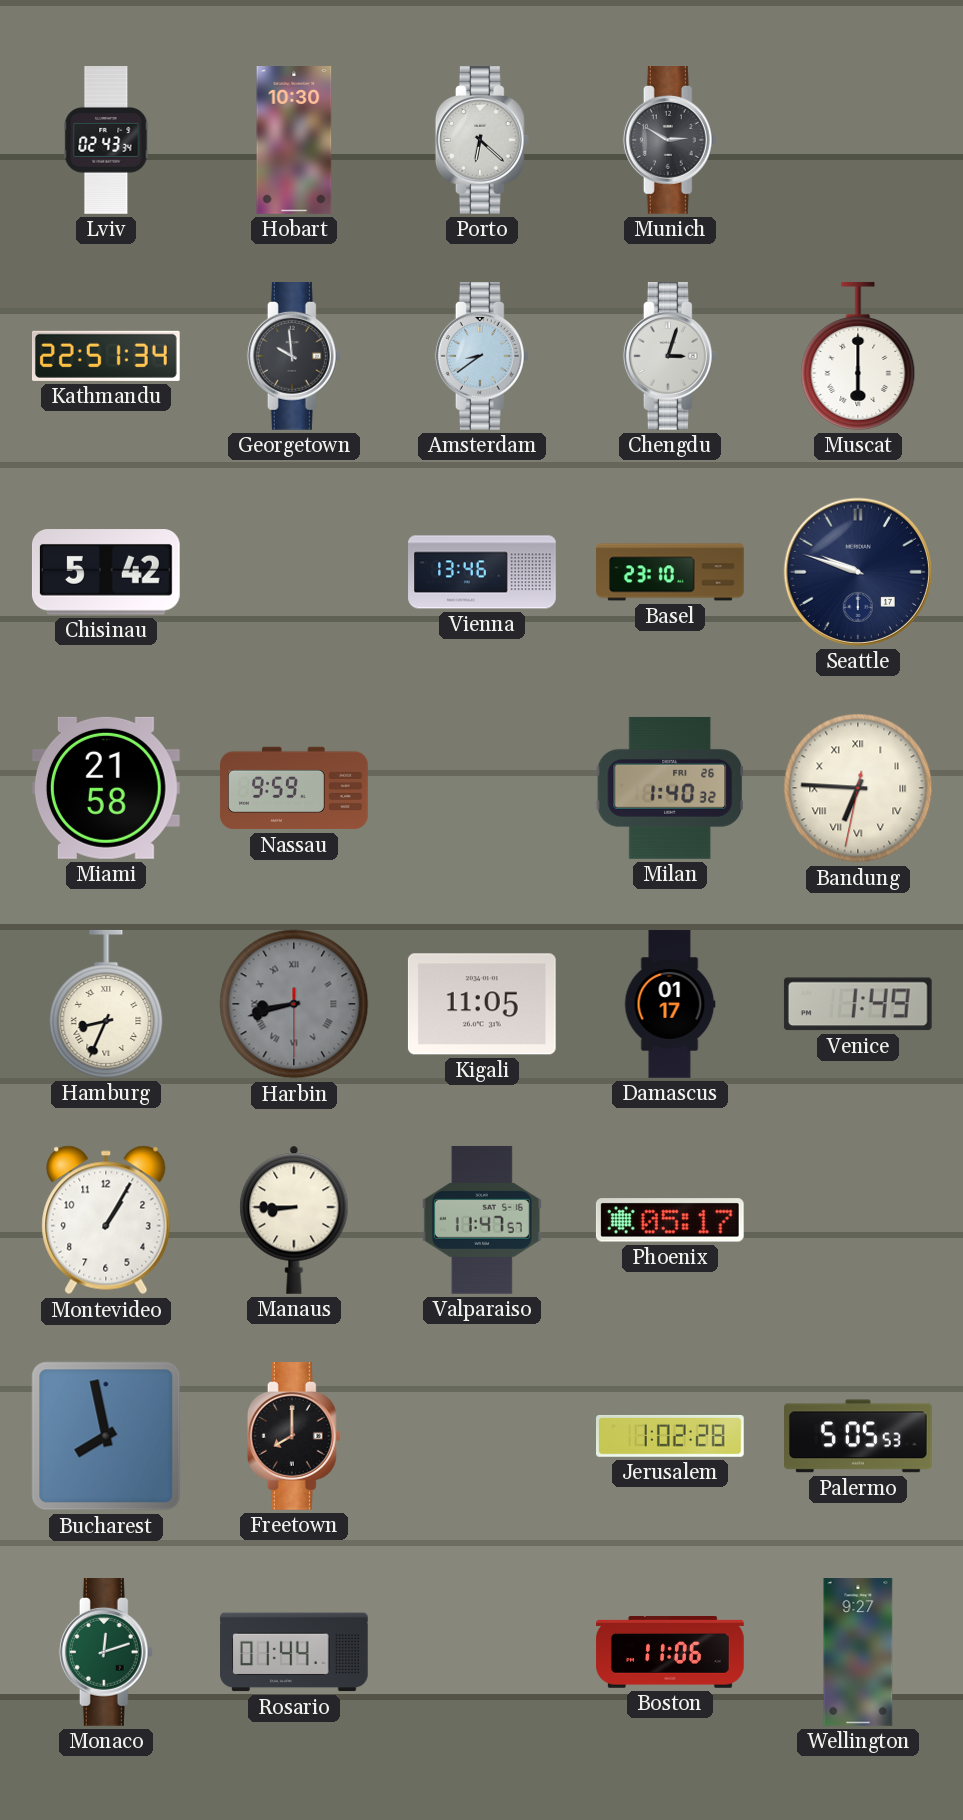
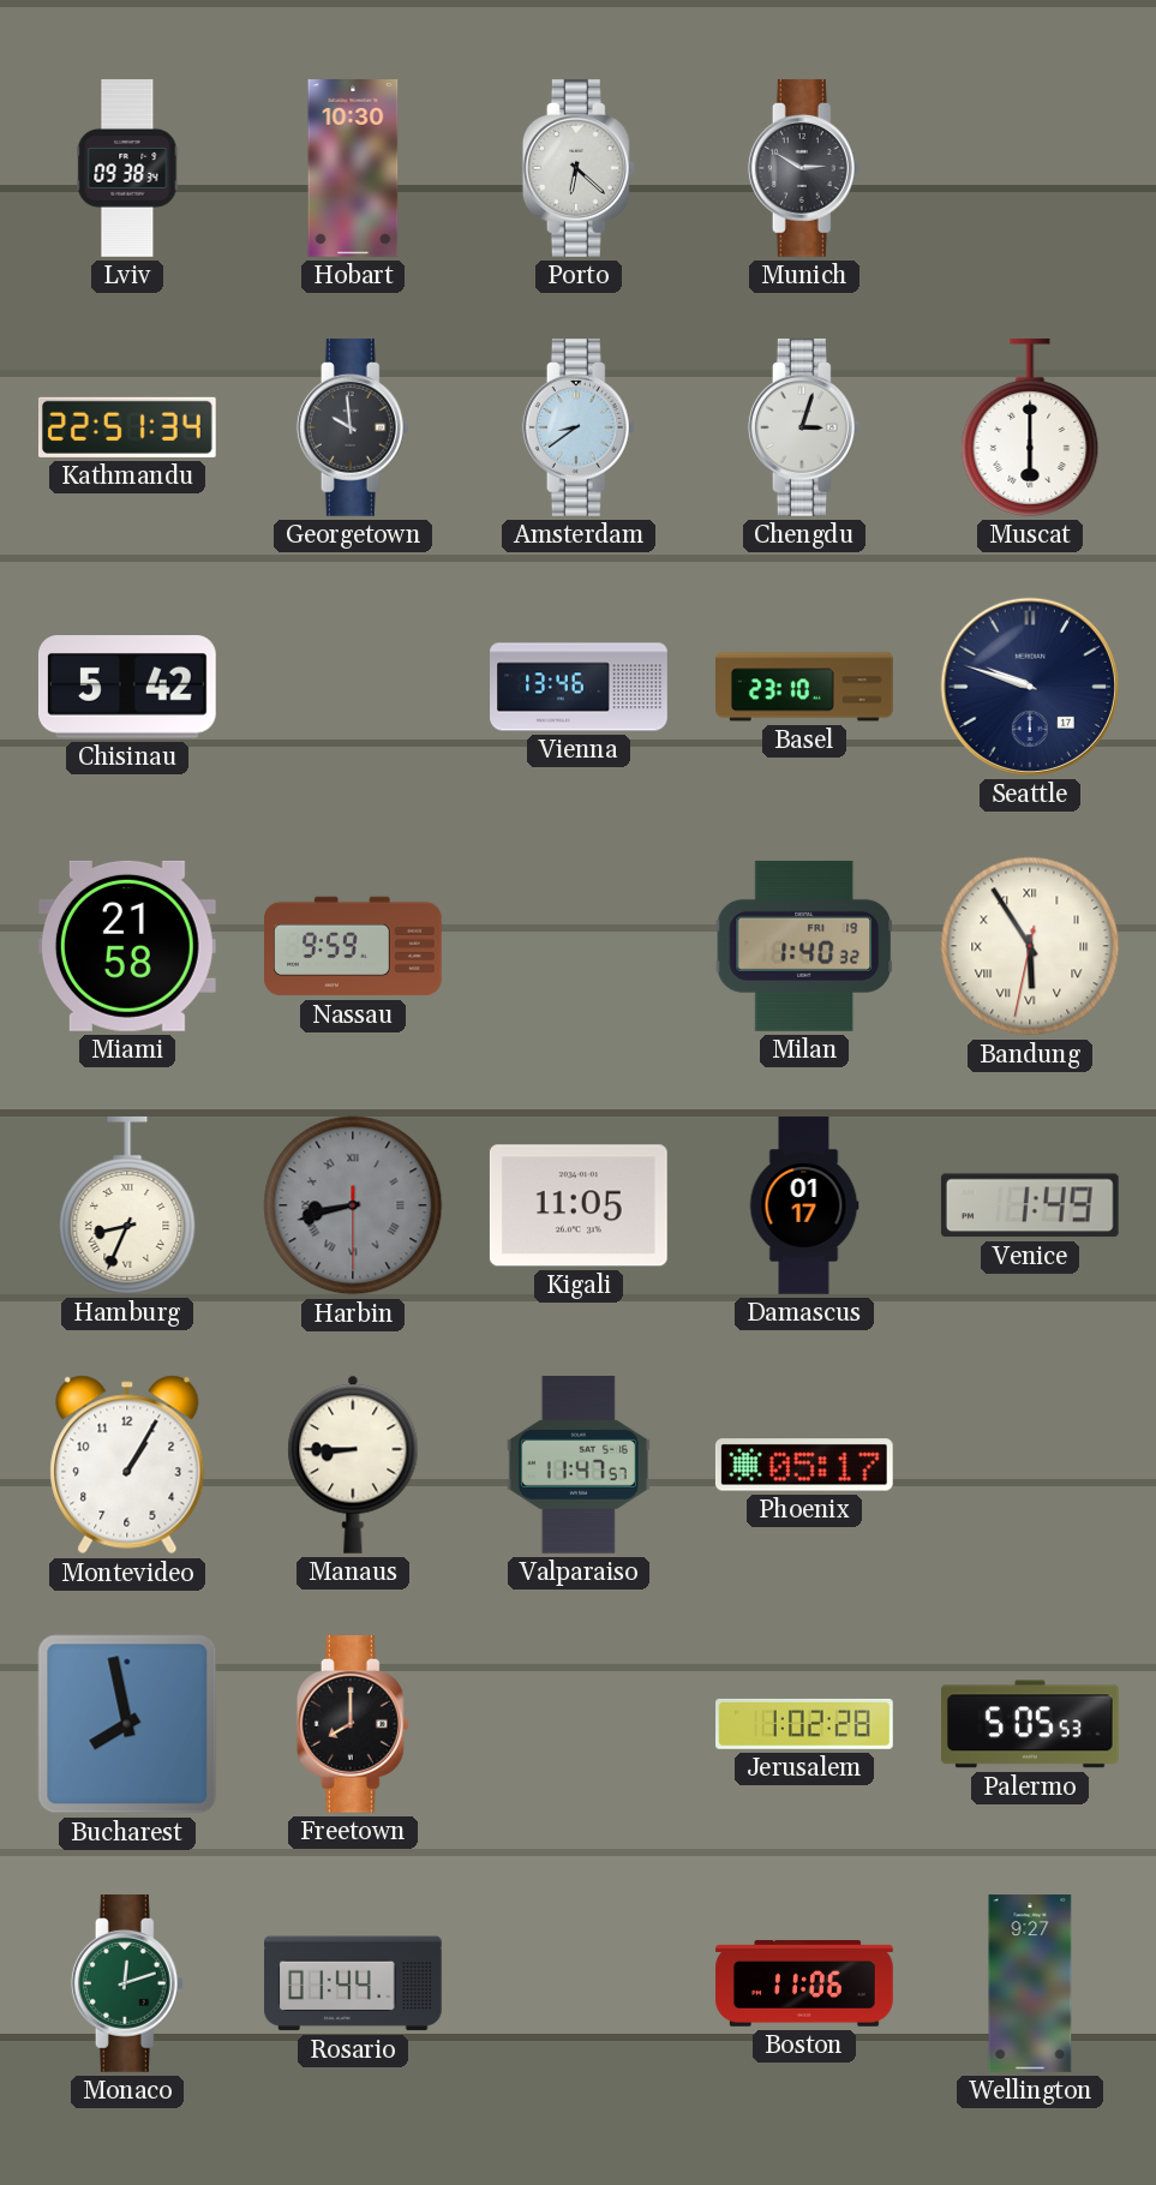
Lviv: 02:43 -> 09:38 (127, 168)
Milan date: FRI 26 -> FRI 19 (803, 946)
Bandung: 6:45 -> 5:54 (1030, 946)
